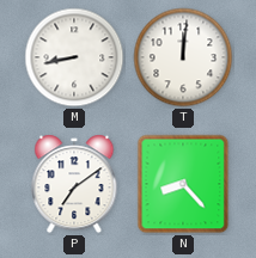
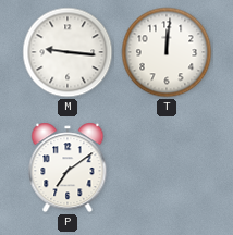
M: 8:43 -> 9:16 (68, 52)
N: 8:23 -> none (183, 184)
